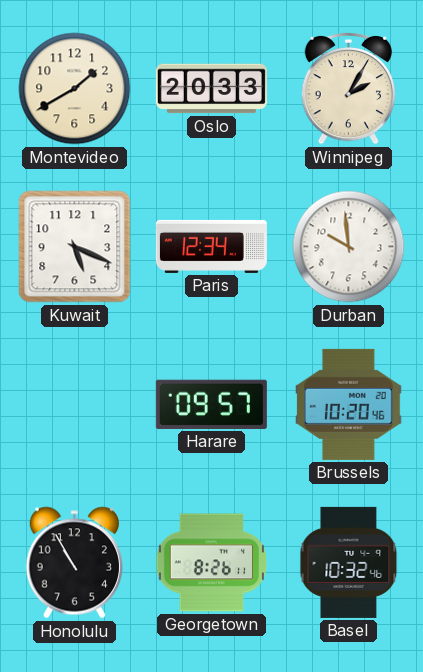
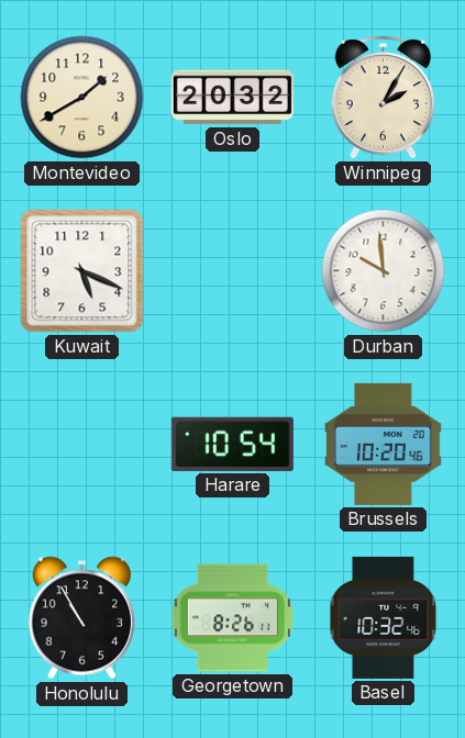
Oslo: 20:33 -> 20:32 (232, 98)
Paris: 12:34 -> none (211, 246)
Harare: 09:57 -> 10:54 (232, 444)
